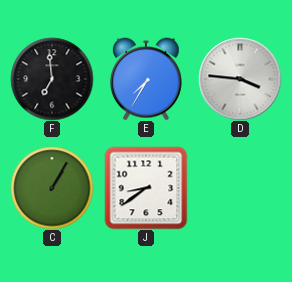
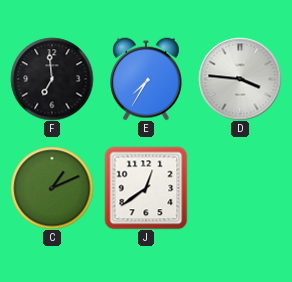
C: 1:05 -> 1:11 (52, 188)
J: 8:39 -> 12:39 (146, 188)
